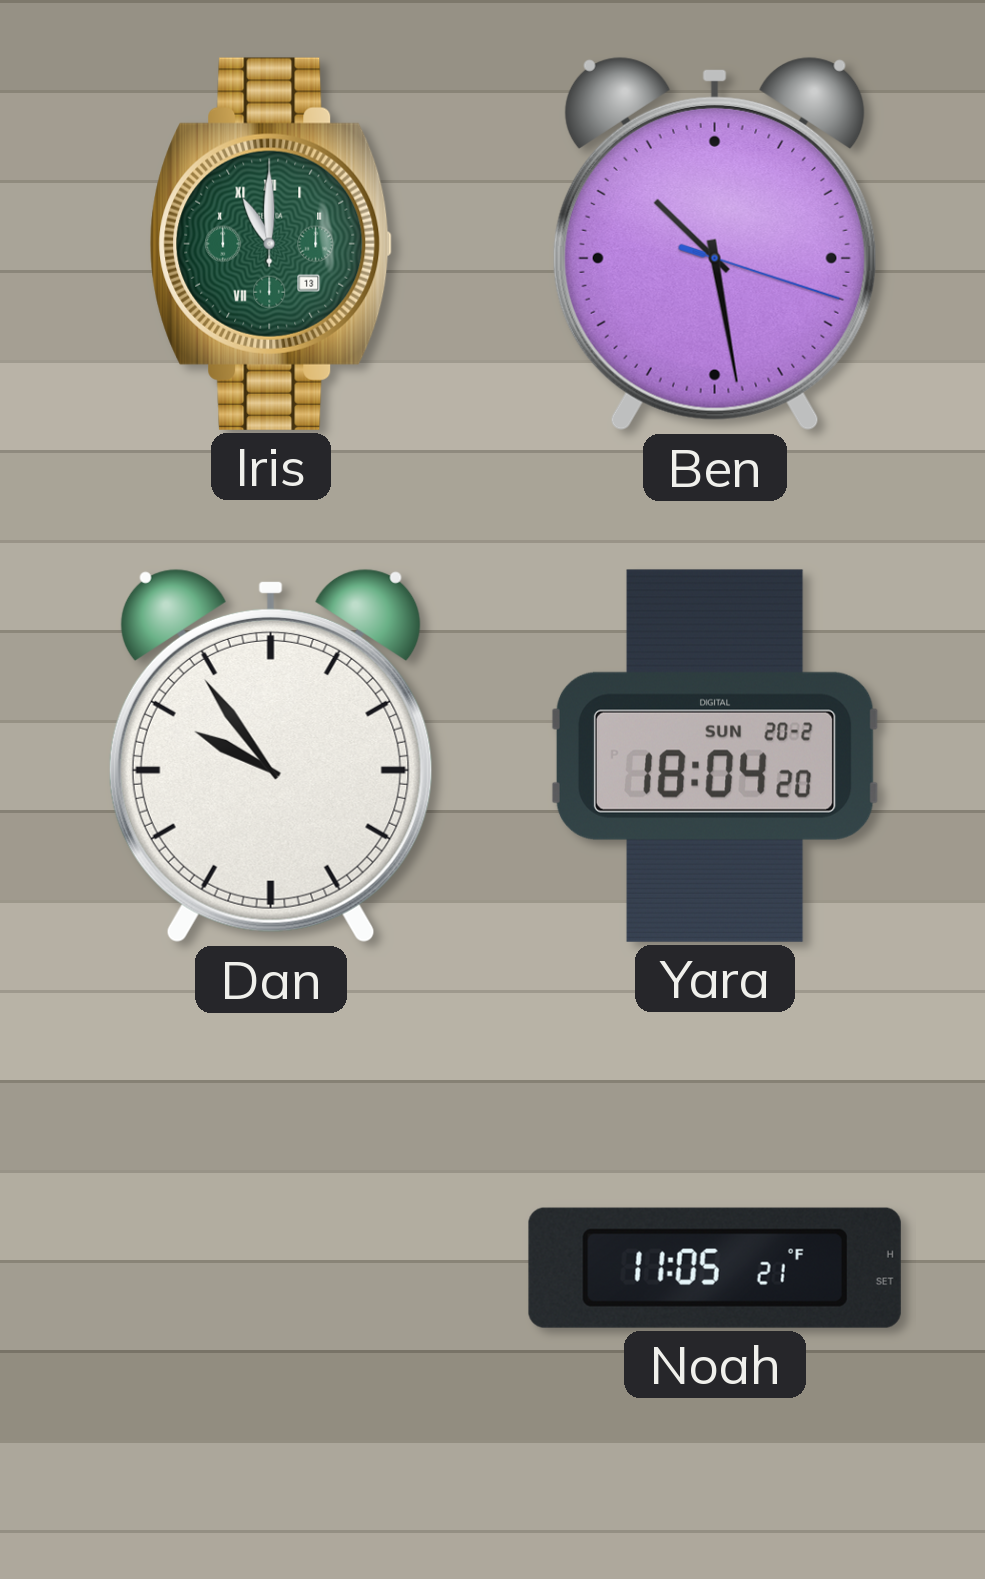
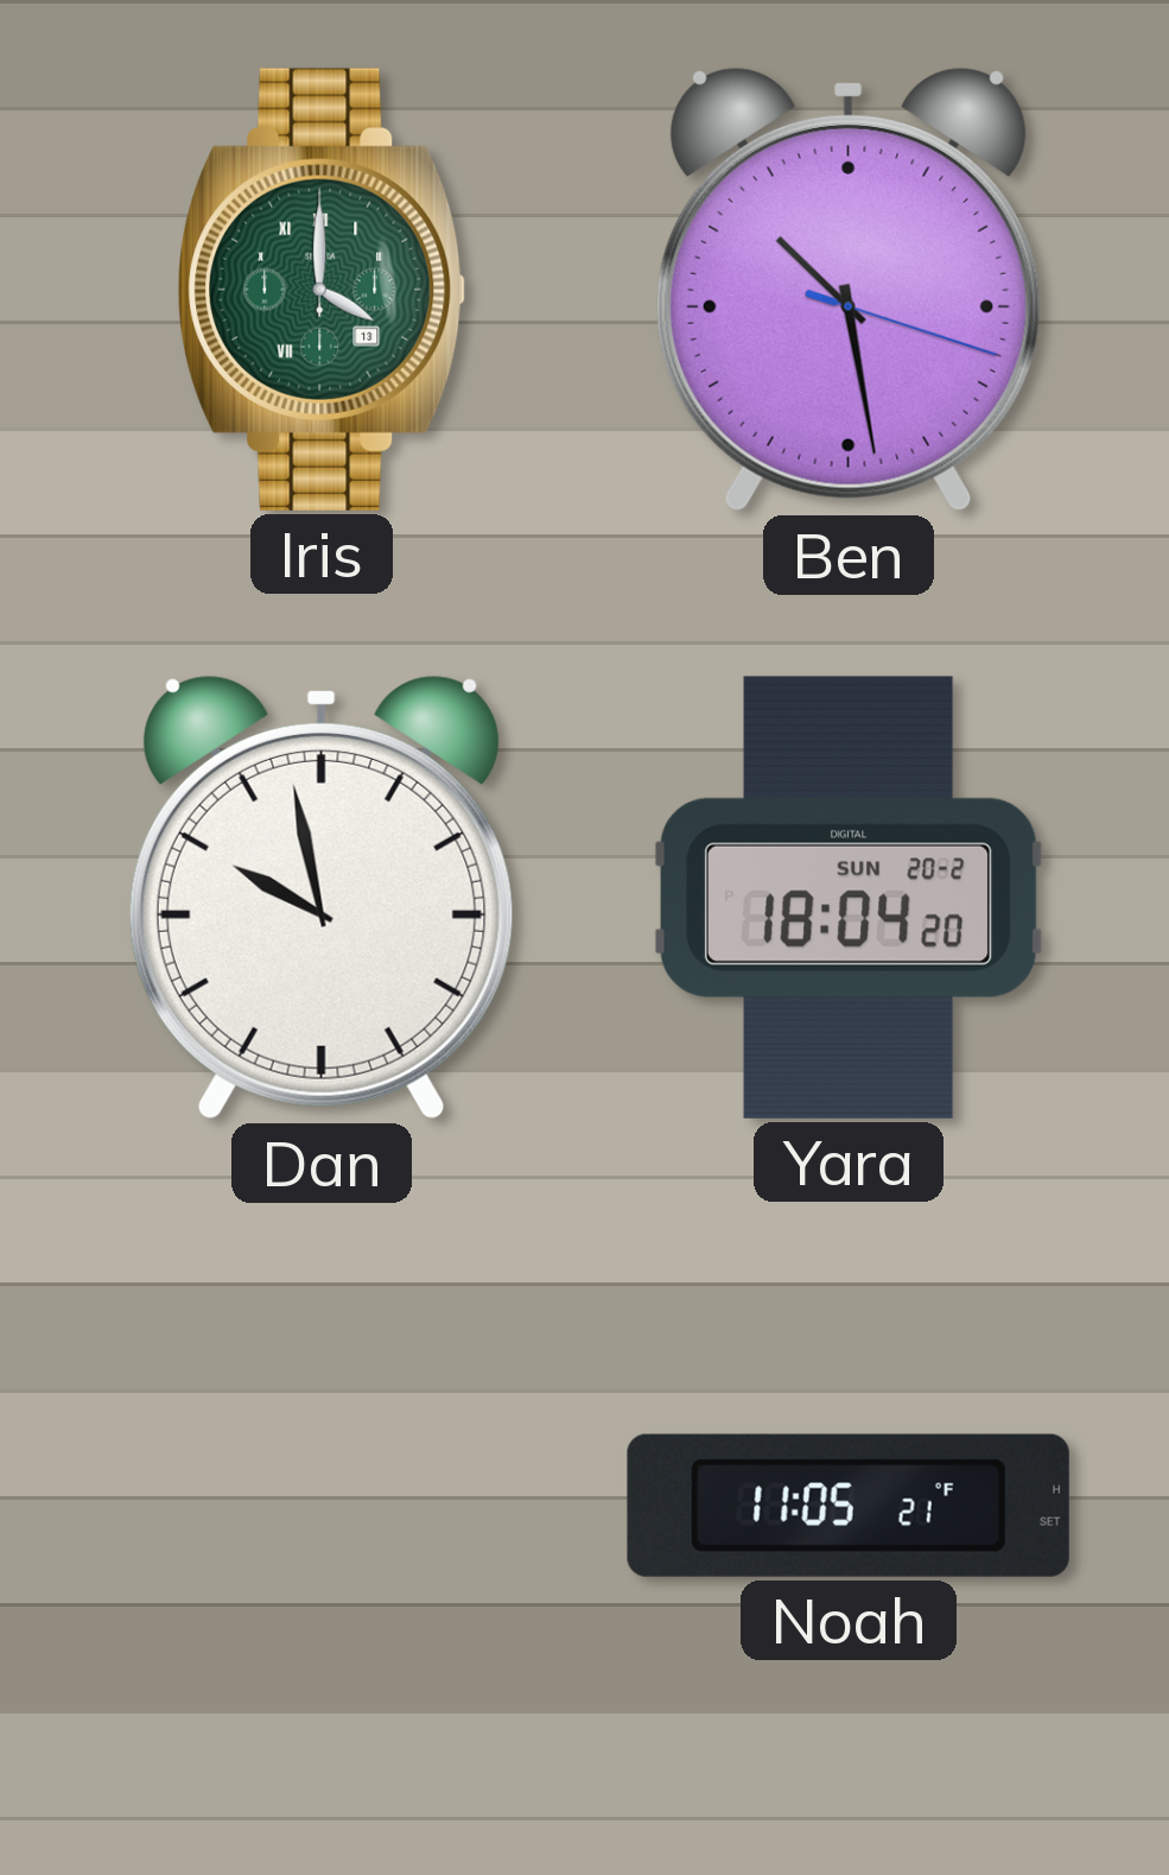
Iris: 11:00 -> 4:00 (322, 290)
Dan: 9:54 -> 9:58 (322, 898)
